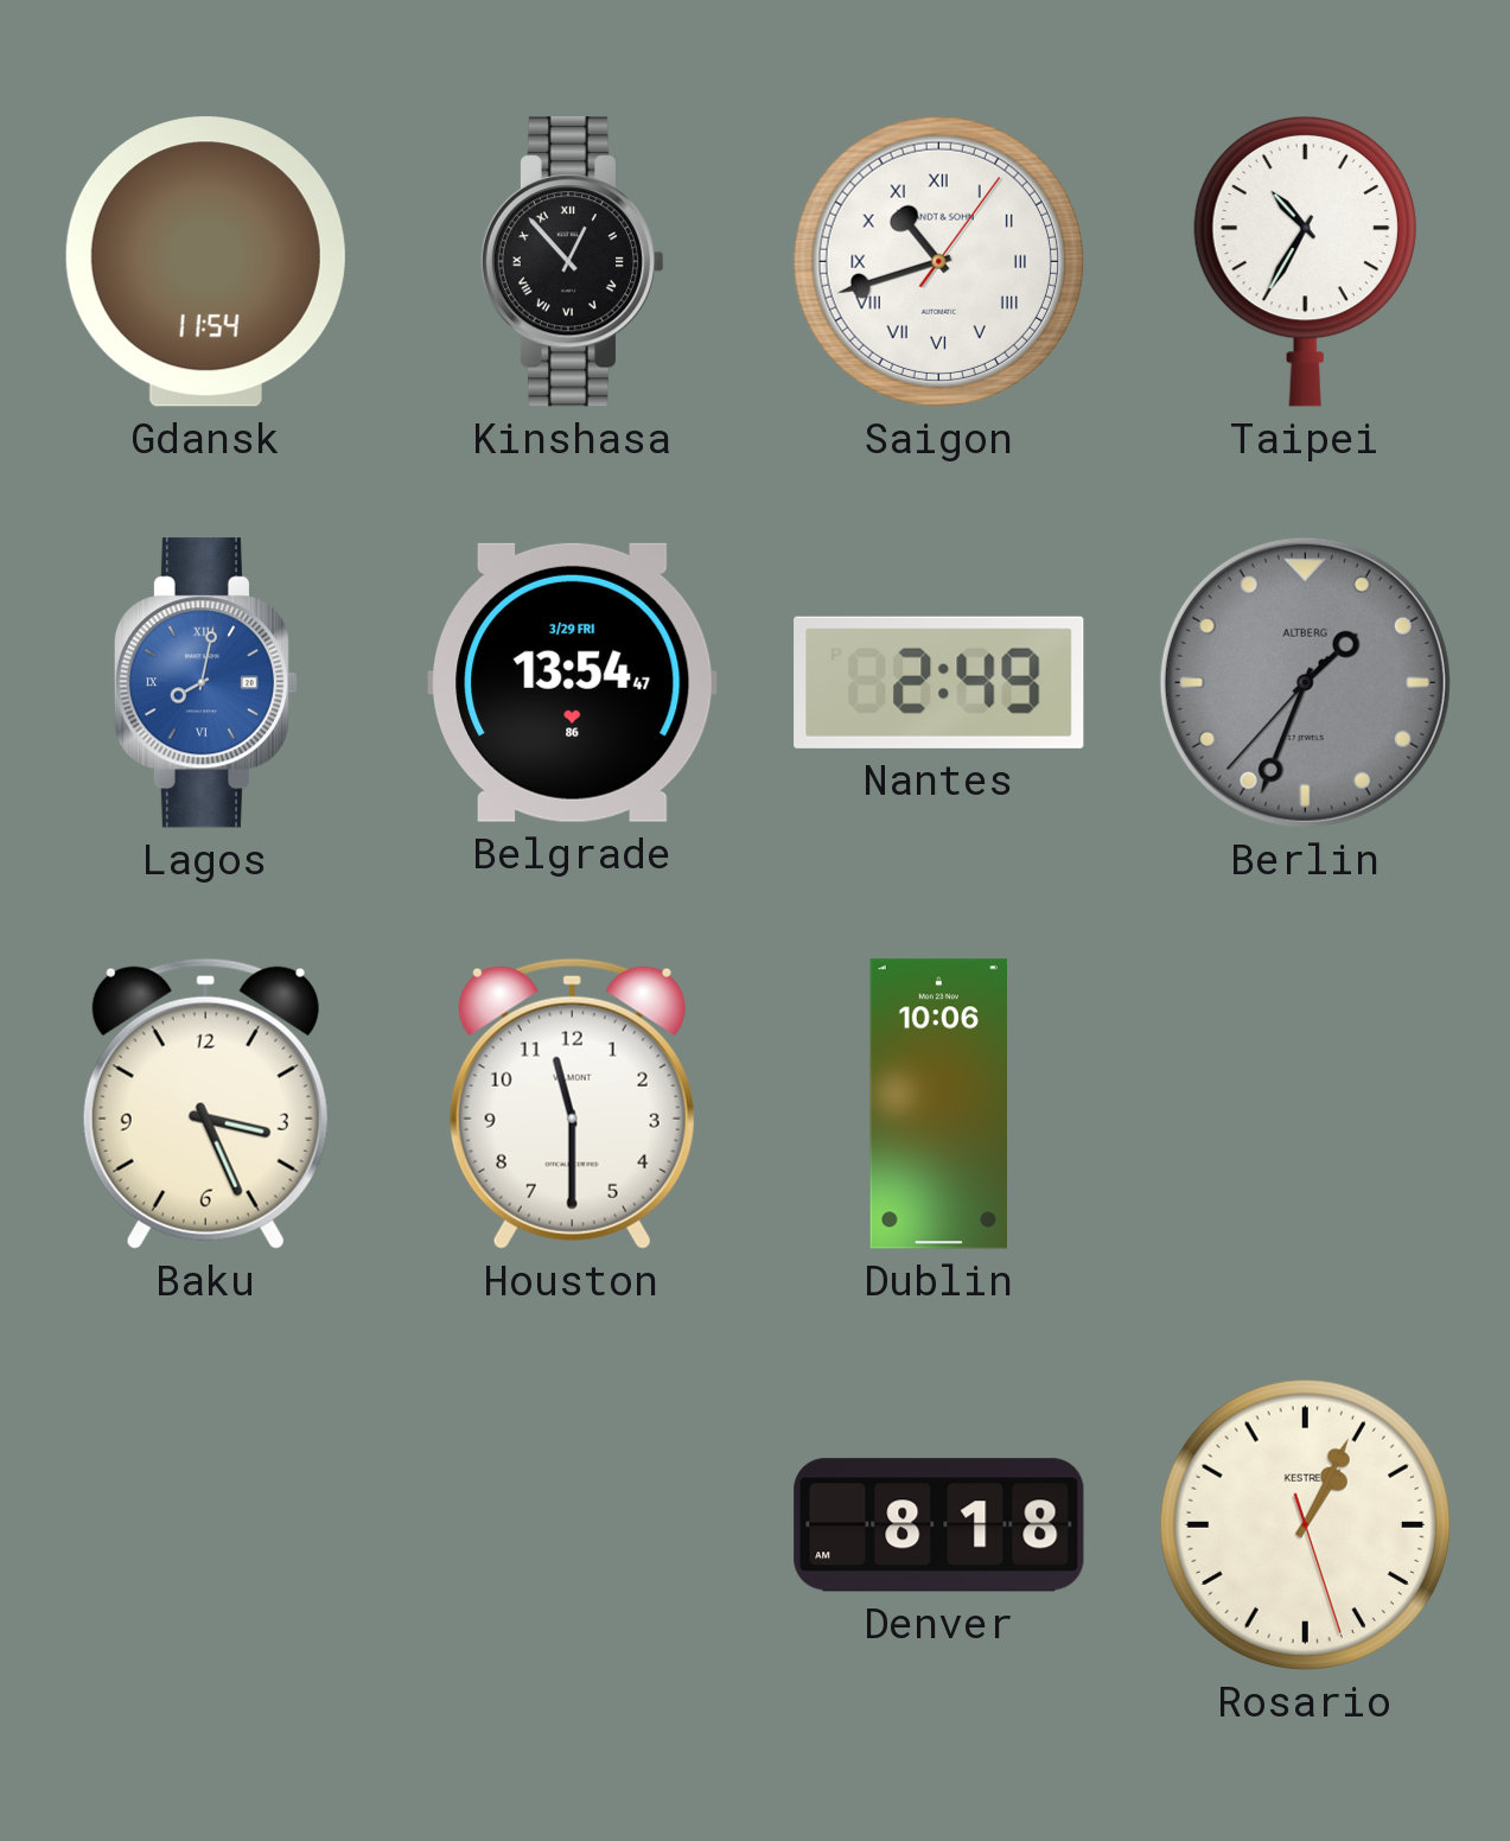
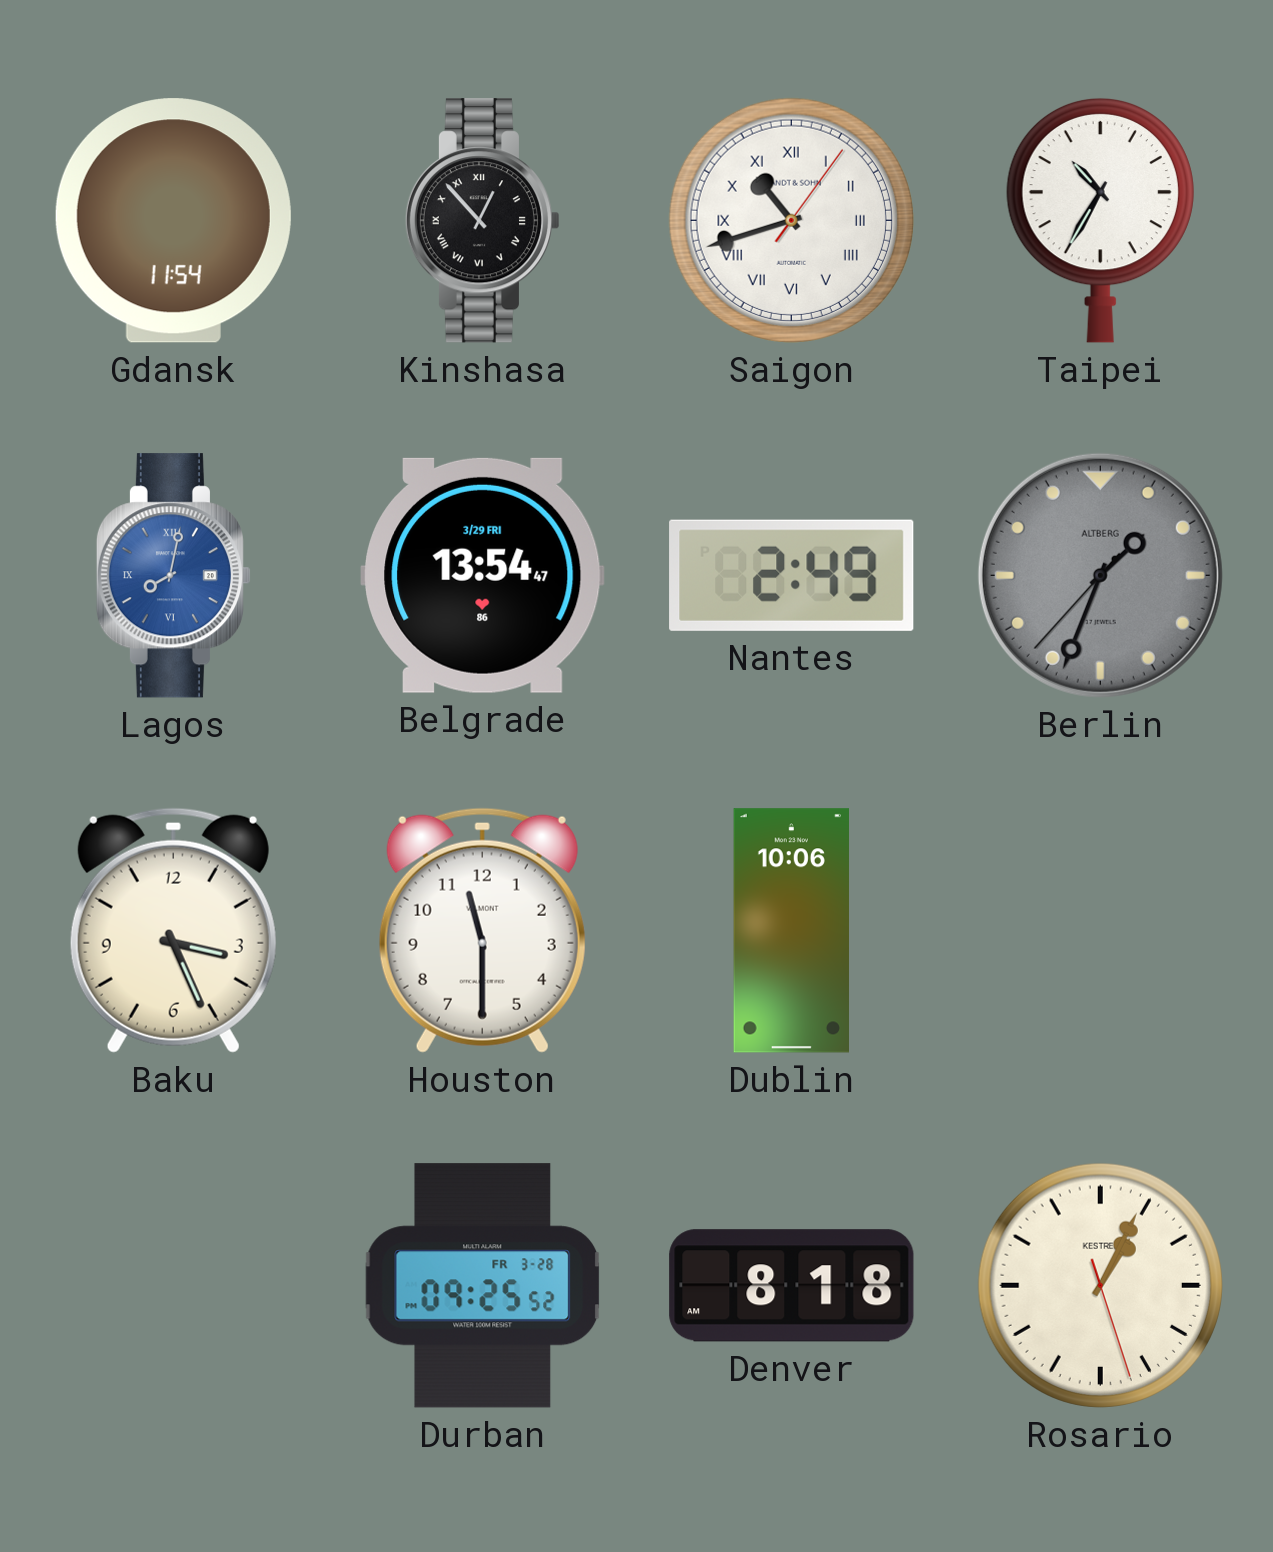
Durban: none -> 09:25 (483, 1286)
